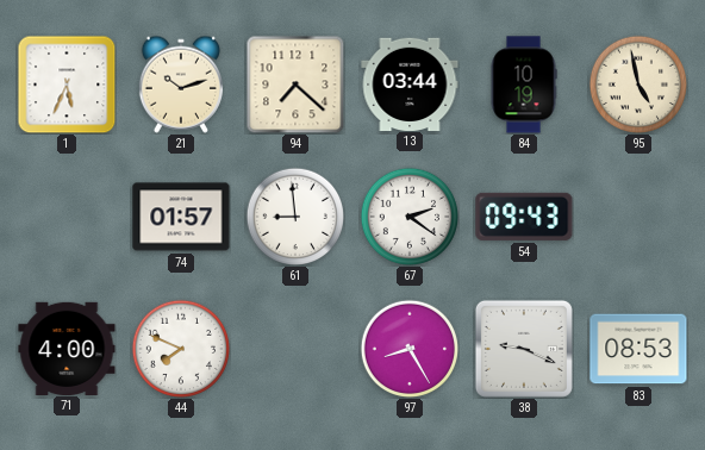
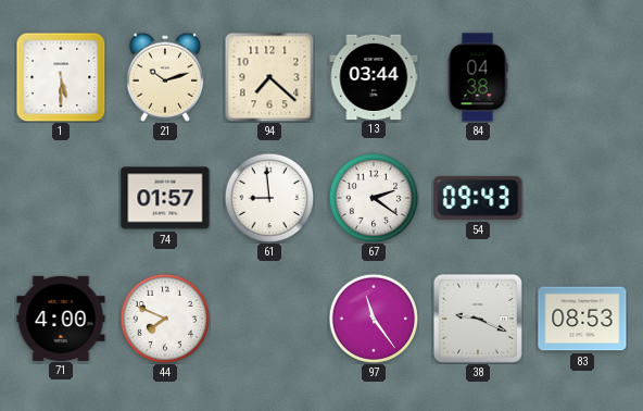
1: 5:34 -> 5:30 (61, 77)
84: 10:19 -> 04:38 (478, 77)
95: 4:58 -> none (638, 85)
97: 8:25 -> 11:24 (374, 319)
